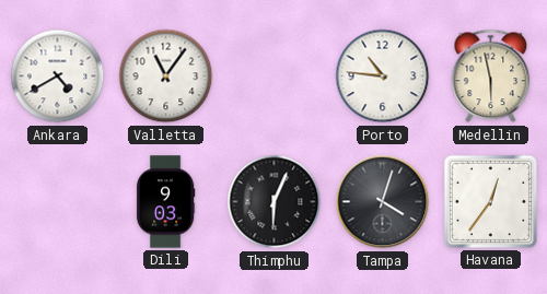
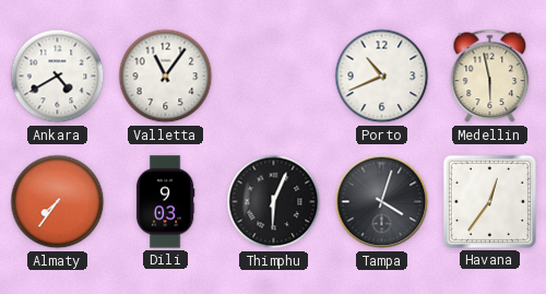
Porto: 10:46 -> 10:41 (382, 77)
Almaty: none -> 7:36 (58, 202)
